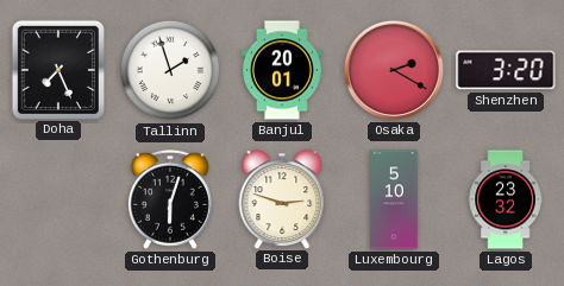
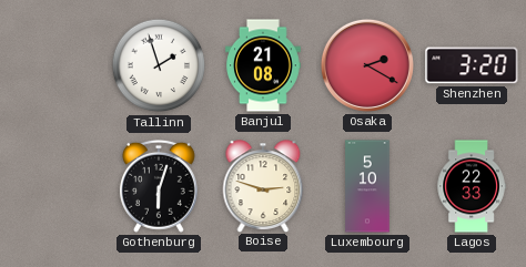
Doha: 7:26 -> none (57, 69)
Banjul: 20:01 -> 21:08 (264, 65)
Lagos: 23:32 -> 22:33 (472, 186)
